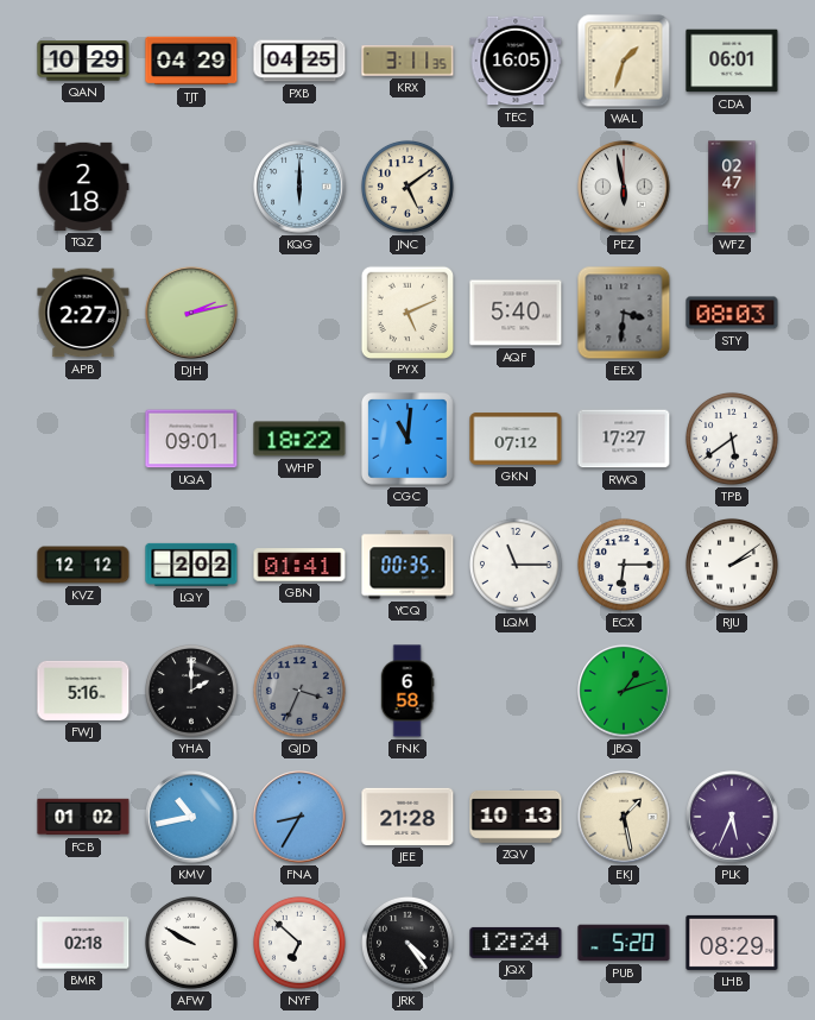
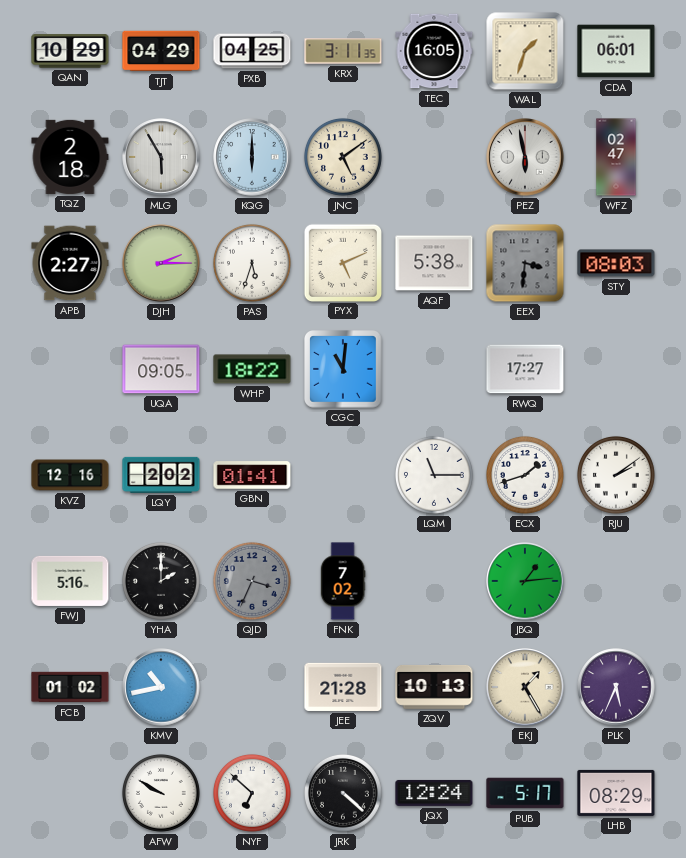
MLG: none -> 5:55 (161, 157)
DJH: 2:13 -> 2:15 (161, 263)
PAS: none -> 5:33 (252, 263)
AQF: 5:40 -> 5:38 (434, 263)
UQA: 09:01 -> 09:05 (161, 369)
GKN: 07:12 -> none (516, 439)
TPB: 5:39 -> none (732, 439)
KVZ: 12:12 -> 12:16 (70, 475)
YCQ: 00:35 -> none (407, 565)
ECX: 6:15 -> 1:42 (525, 475)
FNK: 6:58 -> 7:02 (343, 581)
JBQ: 1:12 -> 1:14 (525, 581)
FNA: 8:35 -> none (299, 817)
EKJ: 1:28 -> 1:25 (525, 687)
BMR: 02:18 -> none (83, 943)
JRK: 4:24 -> 4:22 (343, 793)
PUB: 5:20 -> 5:17 (525, 793)
